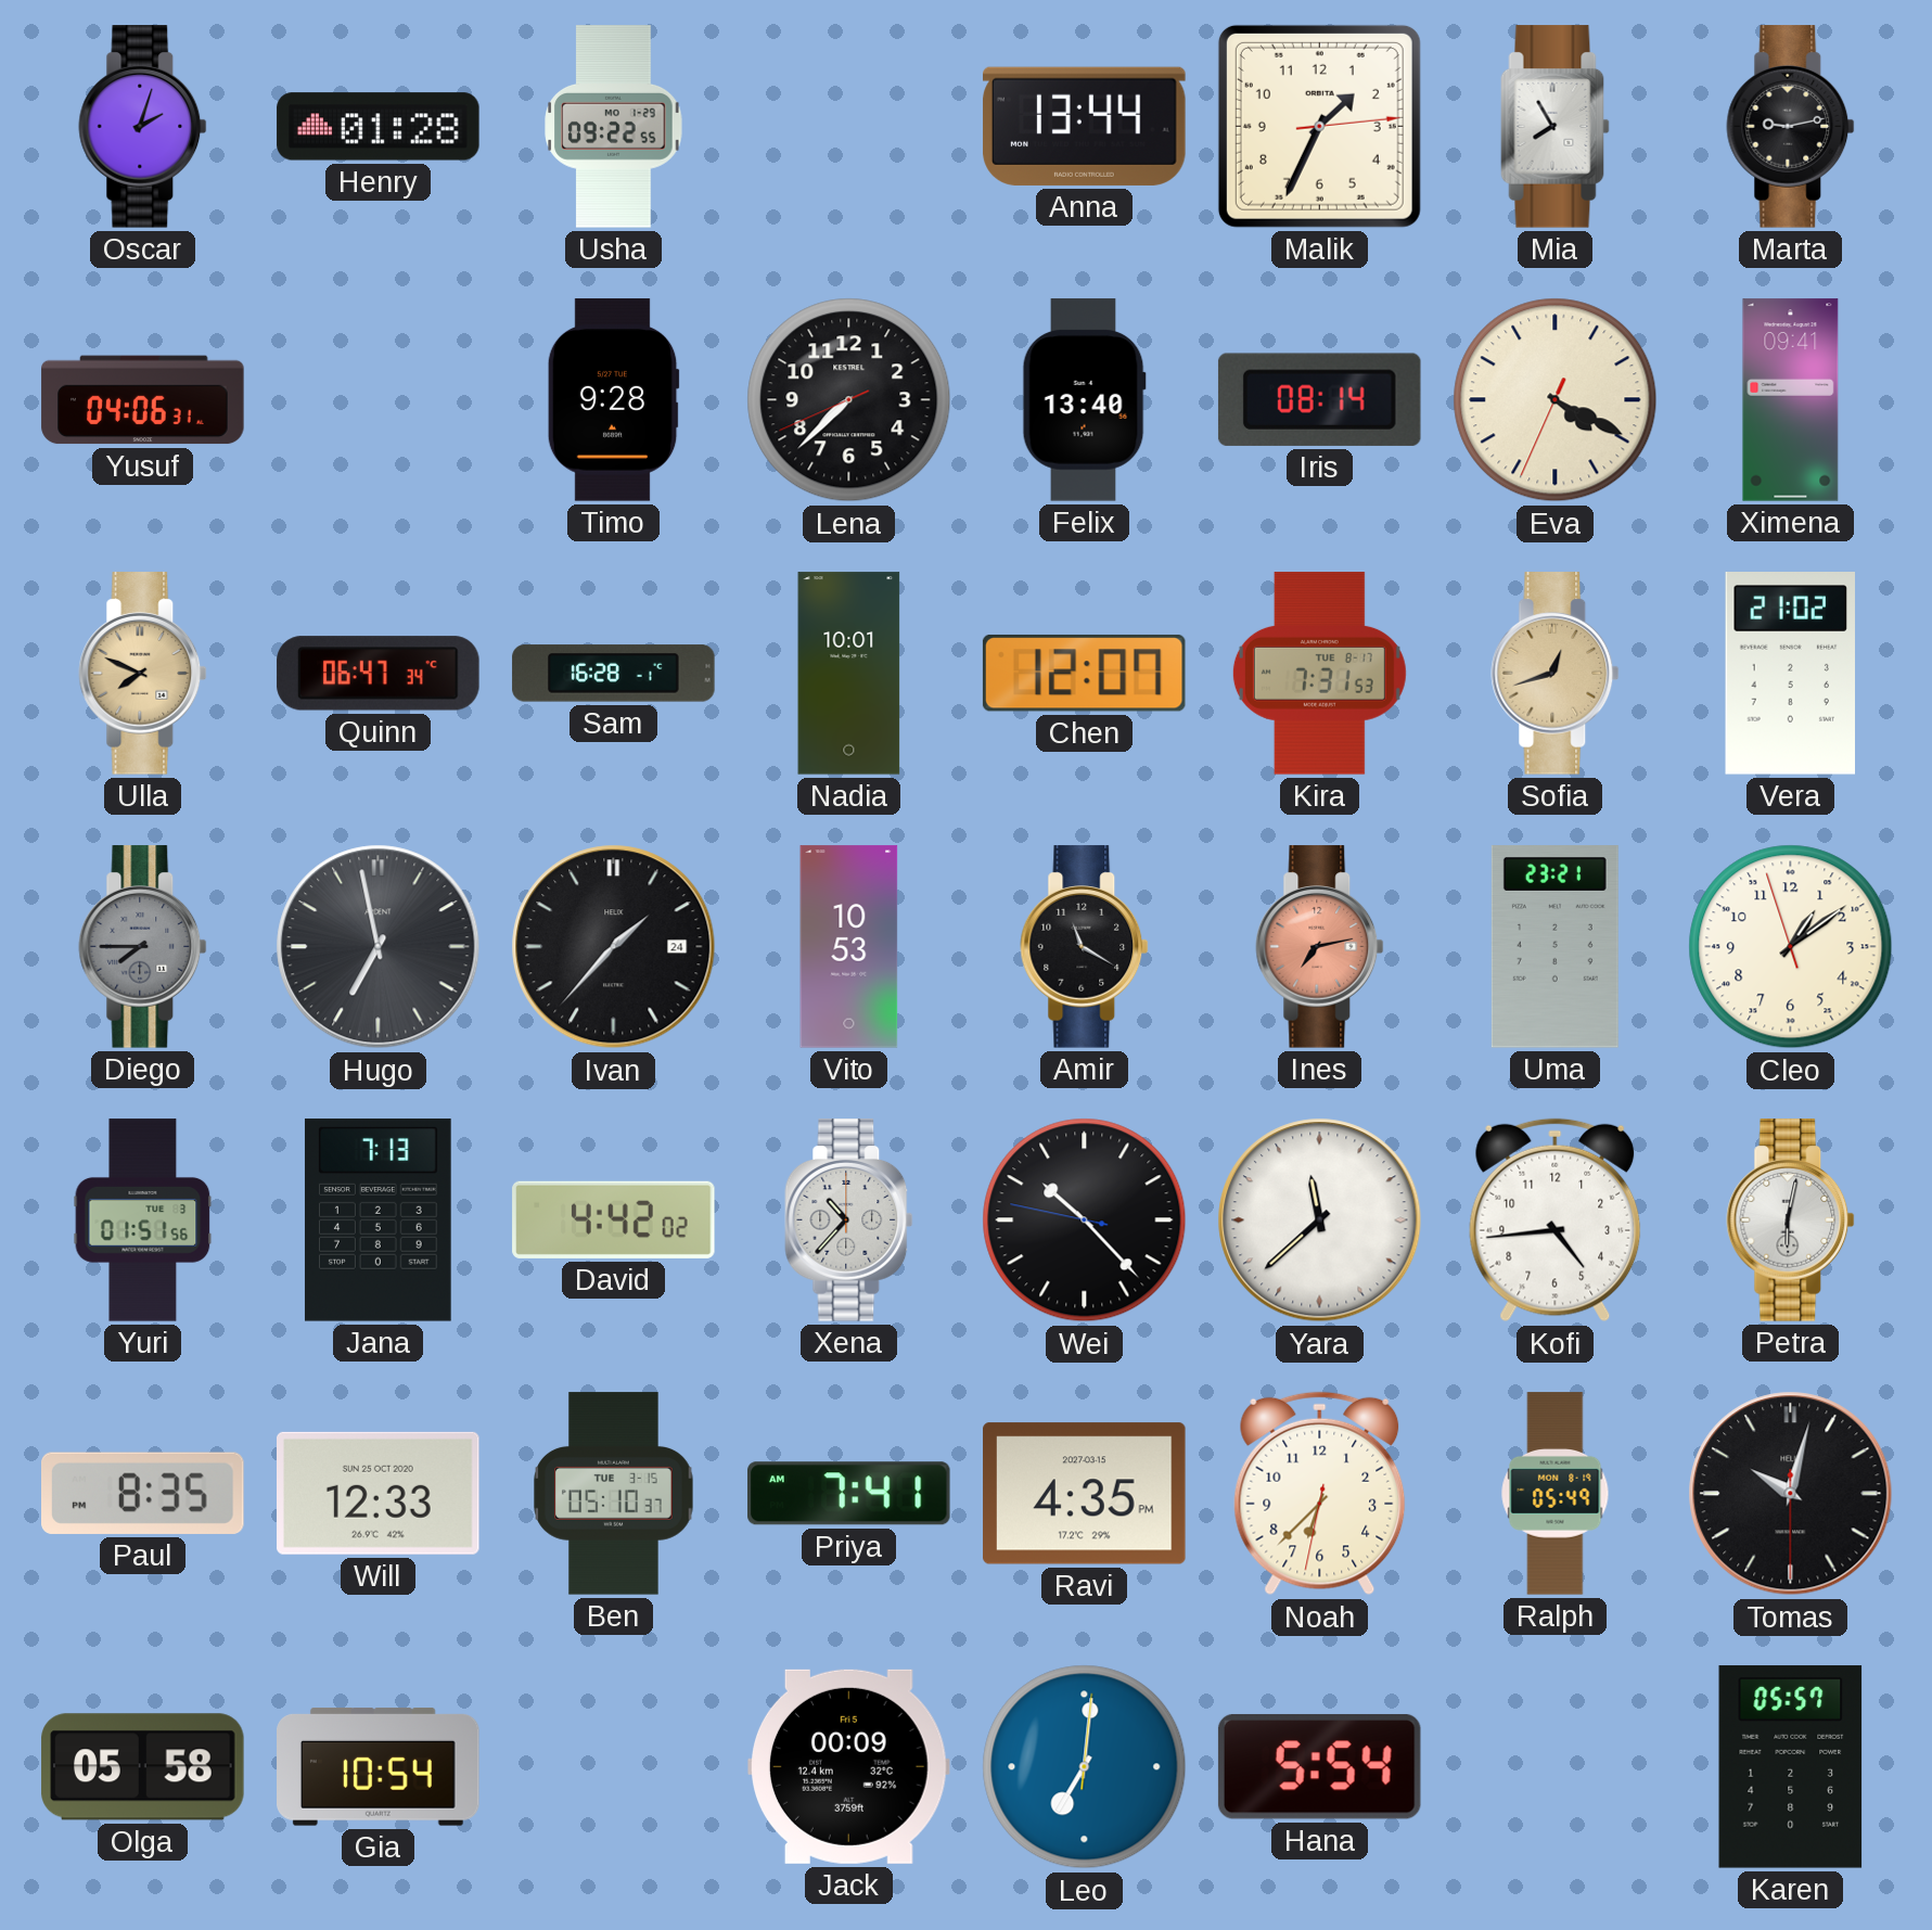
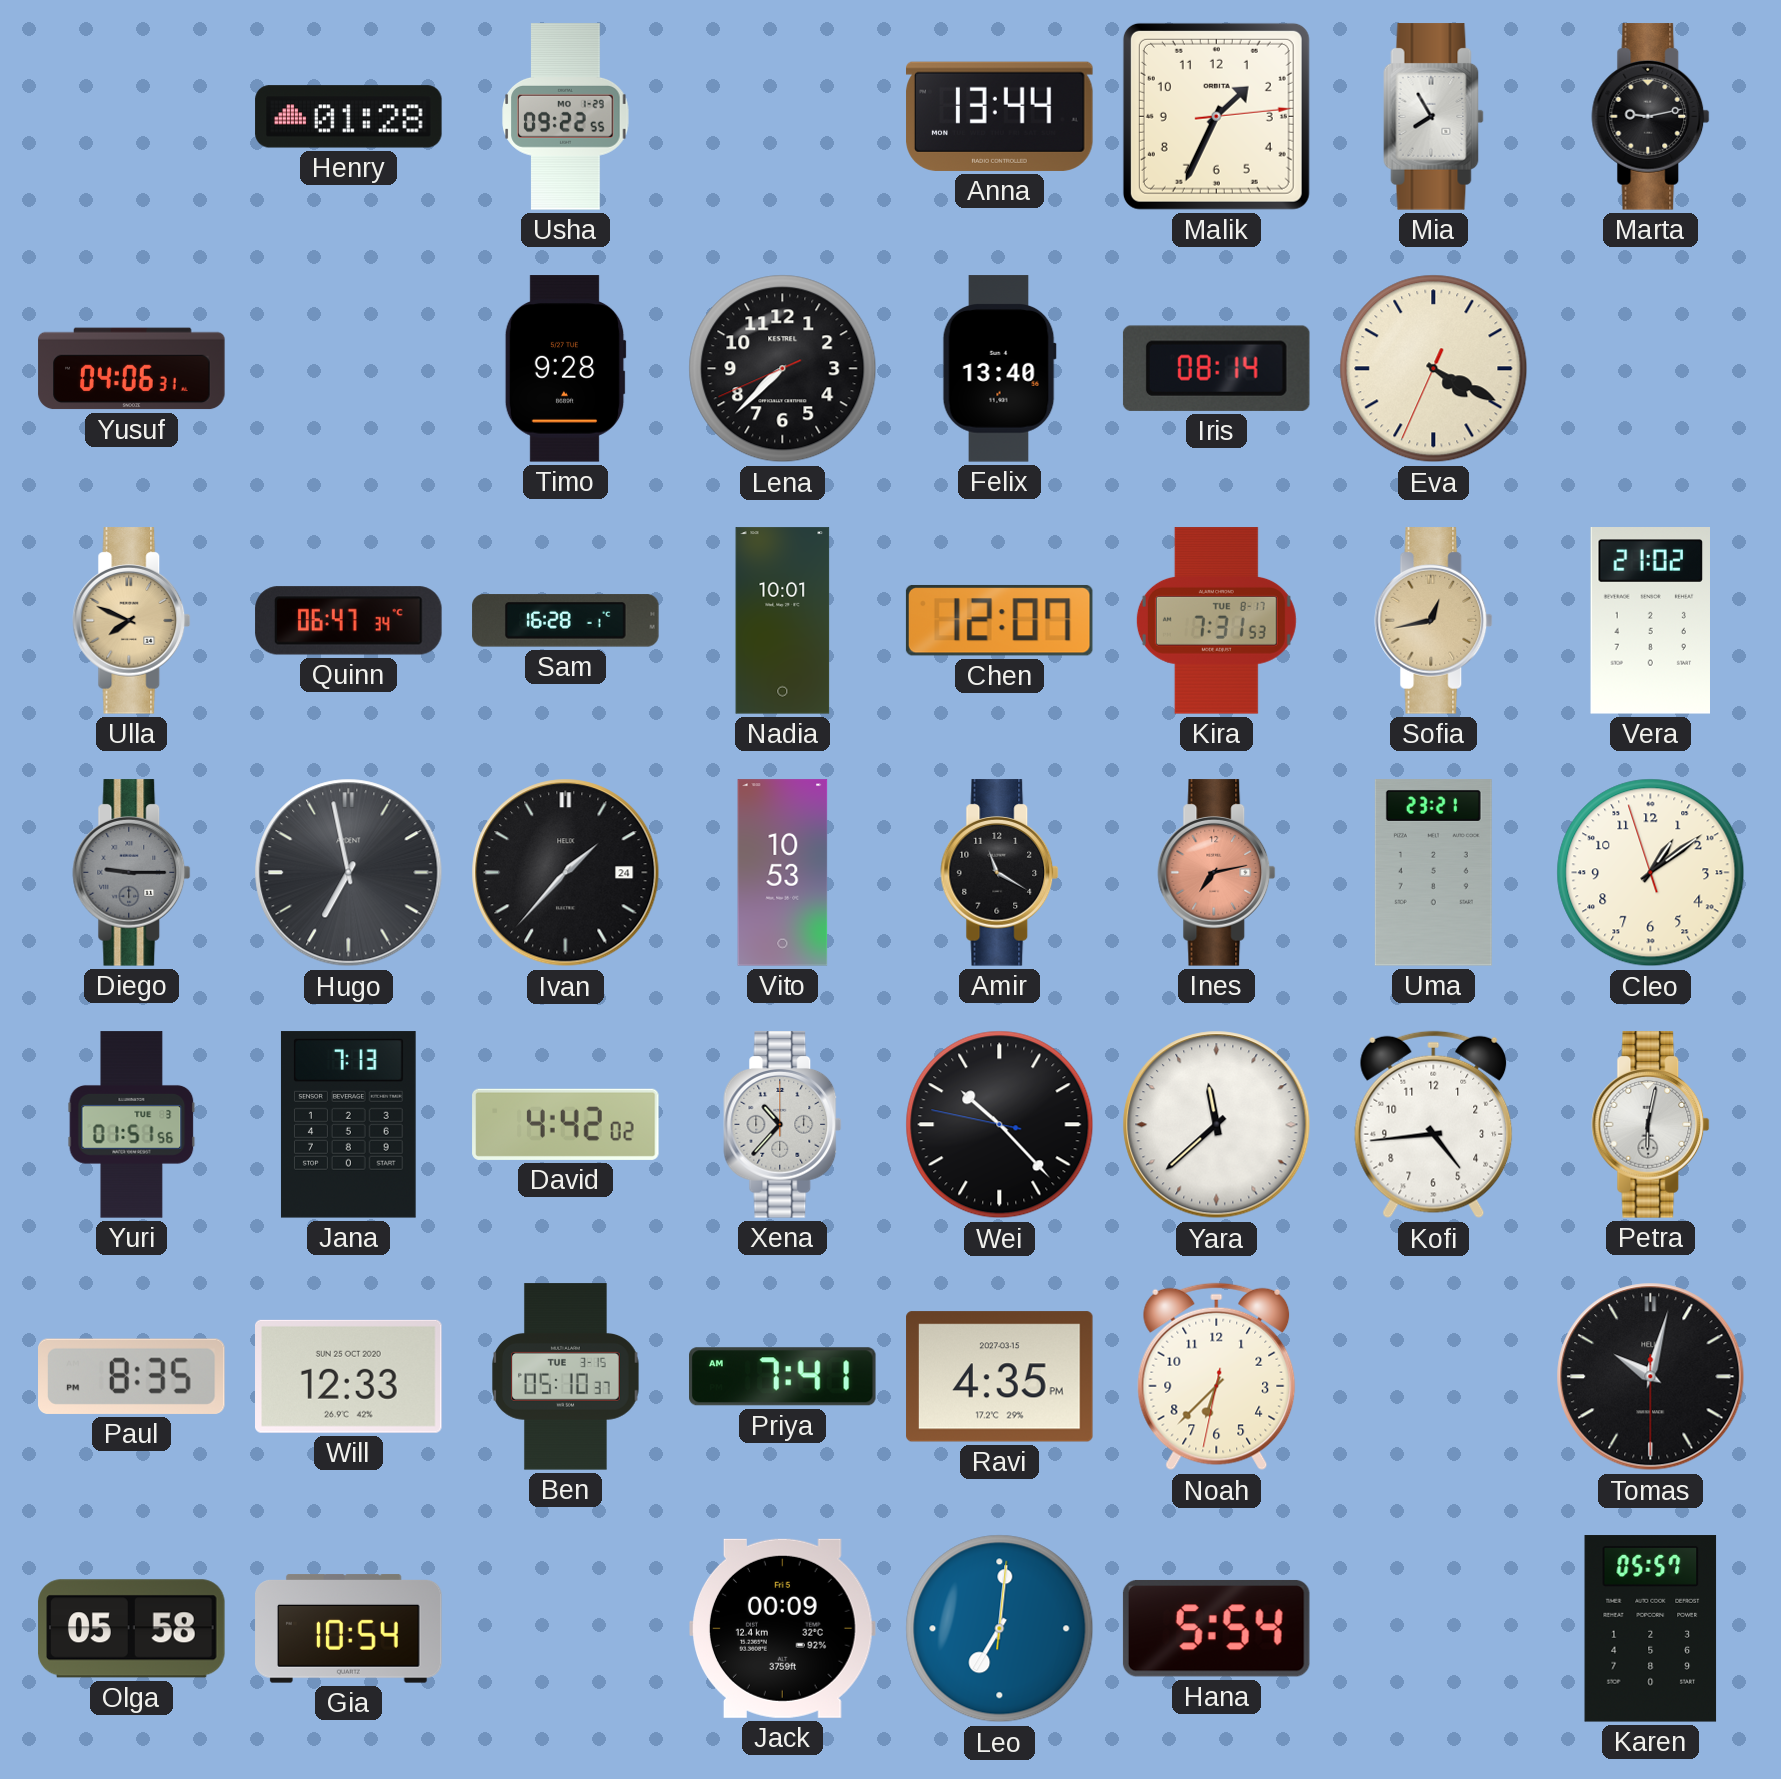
Oscar: 2:03 -> none (143, 127)
Ximena: 09:41 -> none (1791, 400)
Sofia: 12:42 -> 12:43 (1434, 621)
Diego: 7:45 -> 9:15 (132, 873)
Ralph: 05:49 -> none (1556, 1494)
